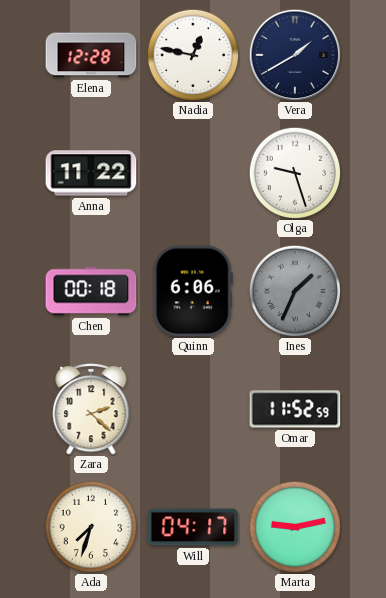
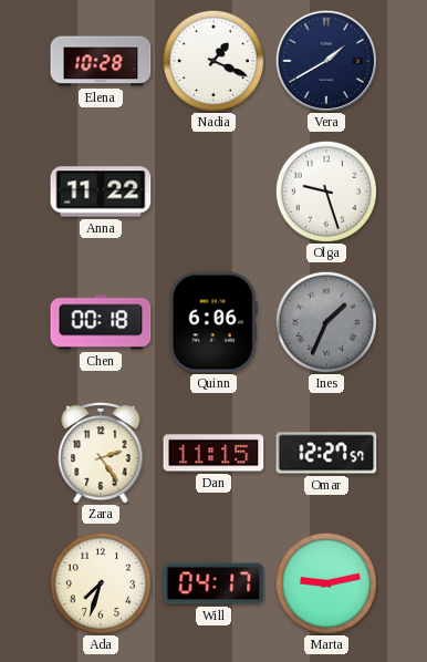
Elena: 12:28 -> 10:28 (101, 61)
Nadia: 12:47 -> 1:19 (212, 60)
Zara: 2:22 -> 2:24 (101, 454)
Dan: none -> 11:15 (213, 453)
Omar: 11:52 -> 12:27 (326, 453)
